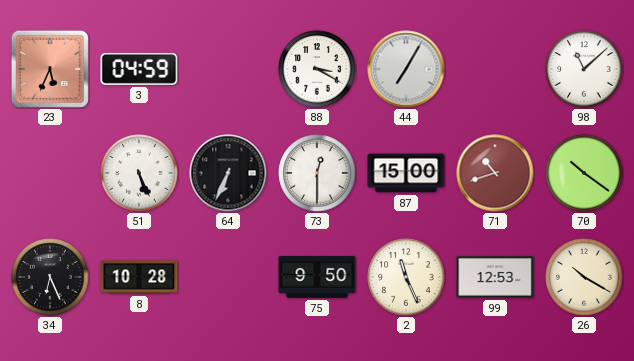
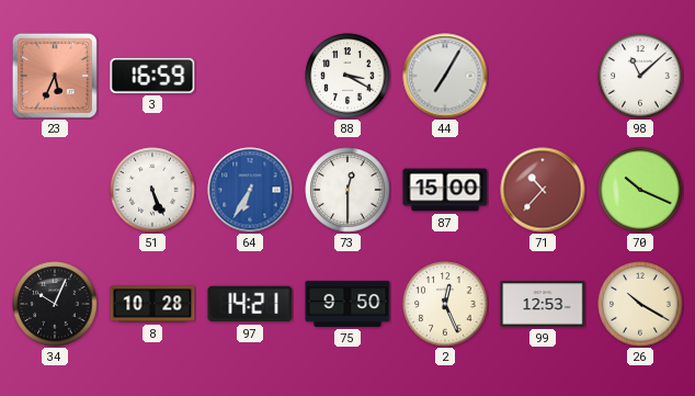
3: 04:59 -> 16:59 (152, 76)
64: 6:34 -> 6:35 (250, 190)
64 dial: black -> blue (250, 190)
71: 10:42 -> 10:37 (543, 190)
70: 10:21 -> 10:19 (640, 190)
34: 6:26 -> 10:04 (55, 304)
97: none -> 14:21 (250, 304)
2: 11:26 -> 12:26 (445, 304)
